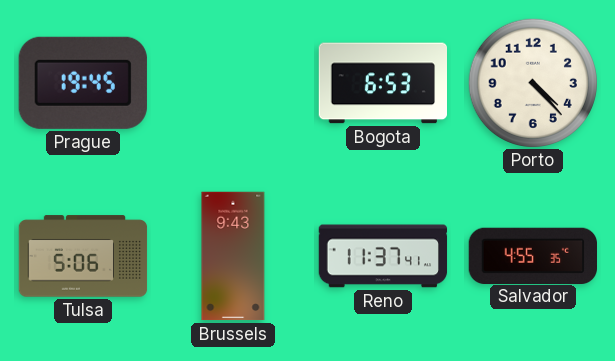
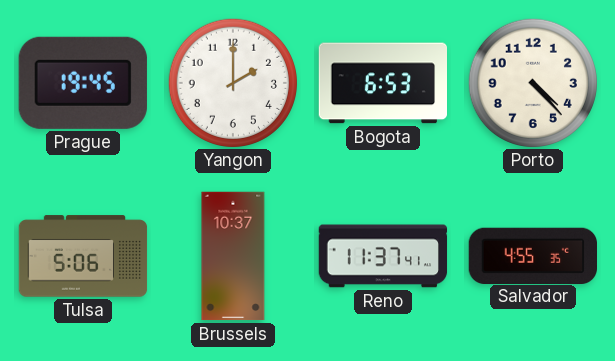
Yangon: none -> 2:00 (232, 82)
Brussels: 9:43 -> 10:37 (233, 256)
